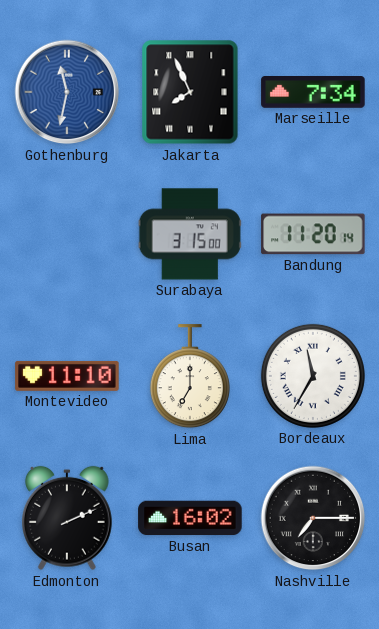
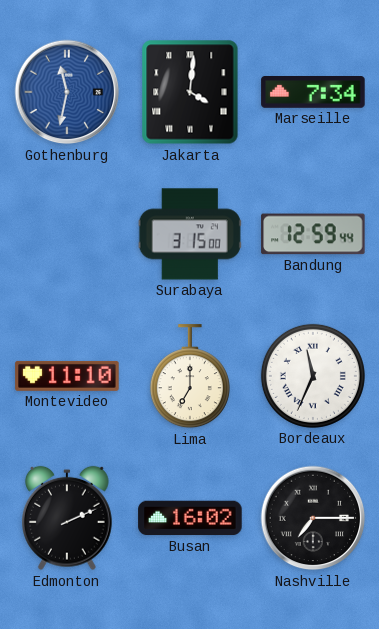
Jakarta: 7:56 -> 4:01 (190, 92)
Bandung: 11:20 -> 12:59 (313, 234)
Bordeaux: 11:35 -> 11:34 (313, 376)
